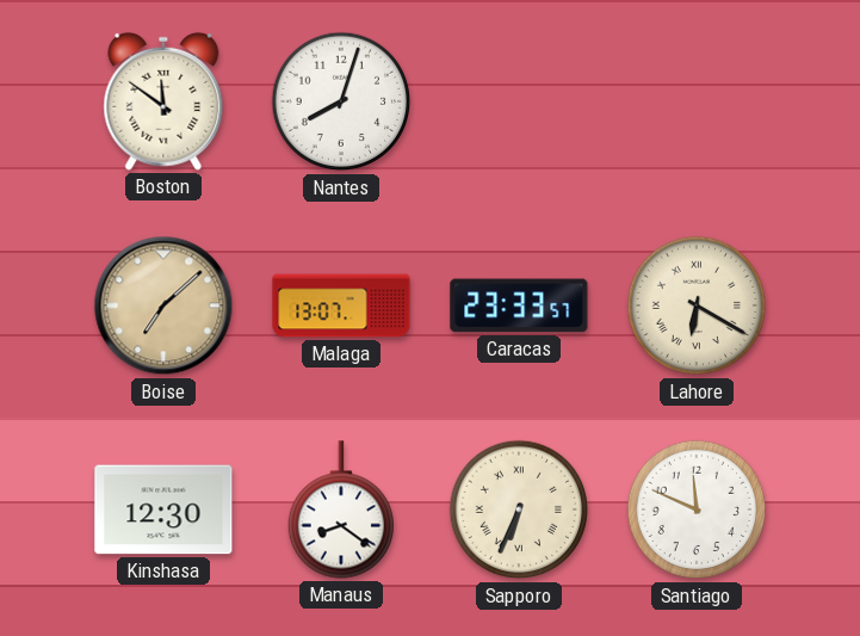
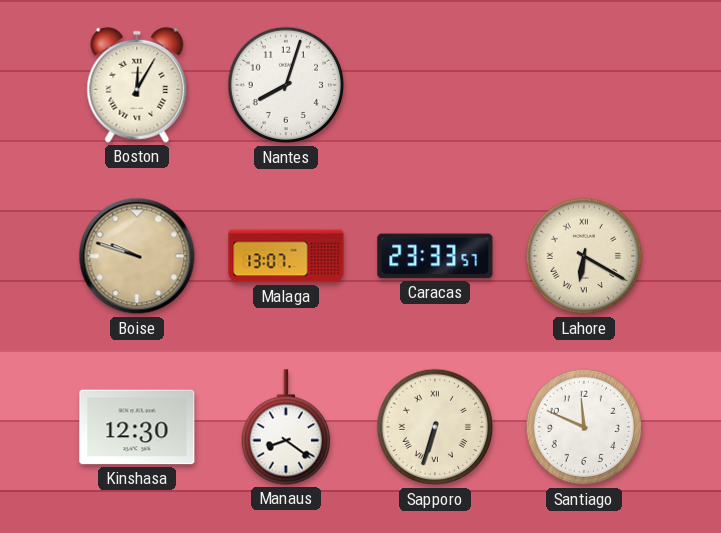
Boston: 11:51 -> 12:05 (137, 85)
Boise: 7:08 -> 9:48 (137, 256)
Sapporo: 6:34 -> 6:33 (435, 427)
